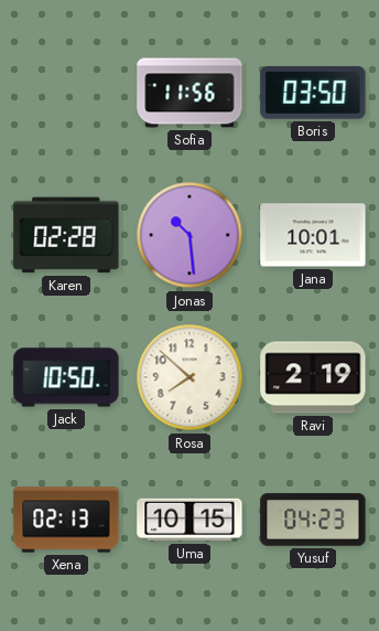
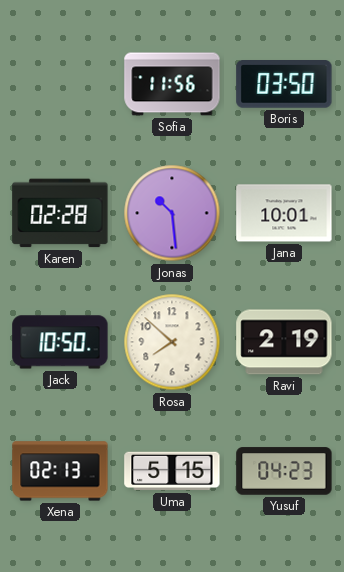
Uma: 10:15 -> 5:15 (172, 471)
